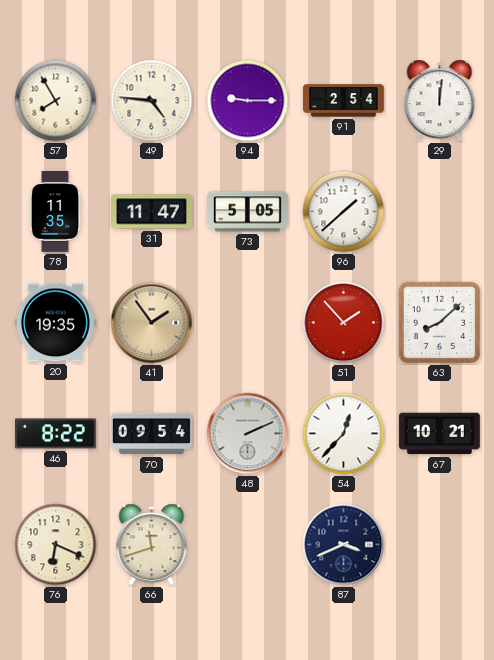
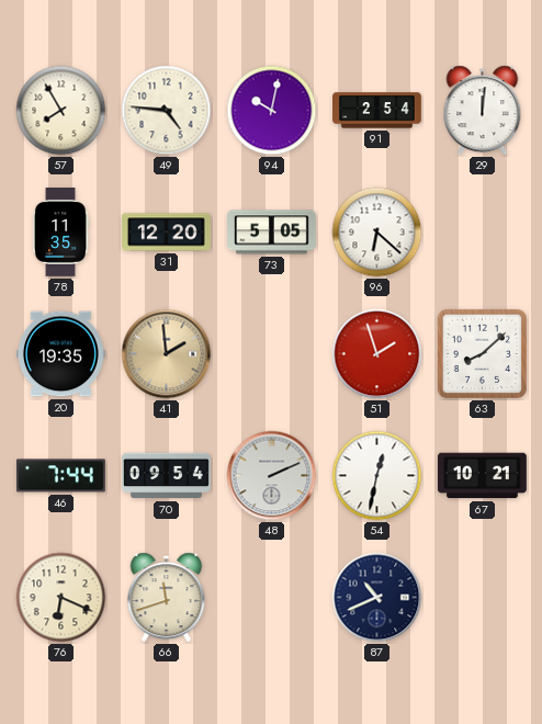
94: 9:15 -> 10:02 (272, 111)
31: 11:47 -> 12:20 (167, 233)
96: 1:38 -> 6:22 (377, 233)
41: 1:54 -> 1:59 (167, 354)
51: 1:53 -> 1:57 (377, 354)
46: 8:22 -> 7:44 (61, 476)
54: 12:37 -> 12:32 (377, 476)
87: 3:41 -> 10:41 (377, 598)
